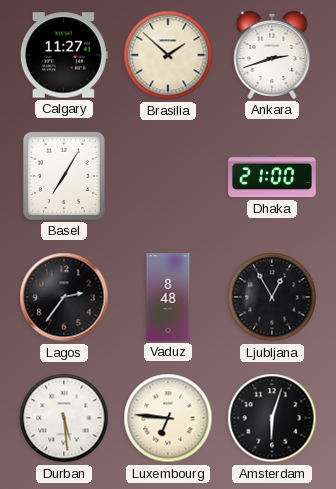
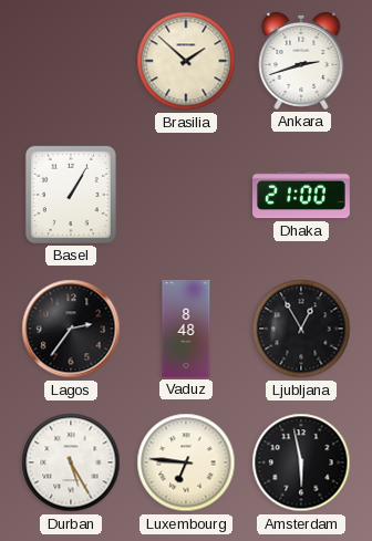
Calgary: 11:27 -> none (64, 55)
Basel: 7:05 -> 1:05 (71, 195)
Durban: 5:29 -> 5:25 (71, 462)
Amsterdam: 6:03 -> 5:58 (301, 462)
